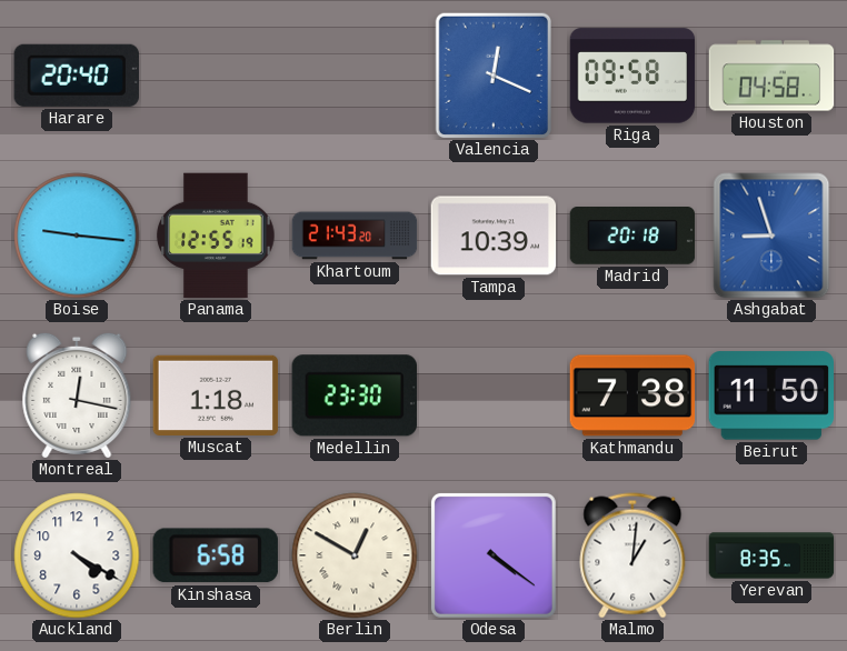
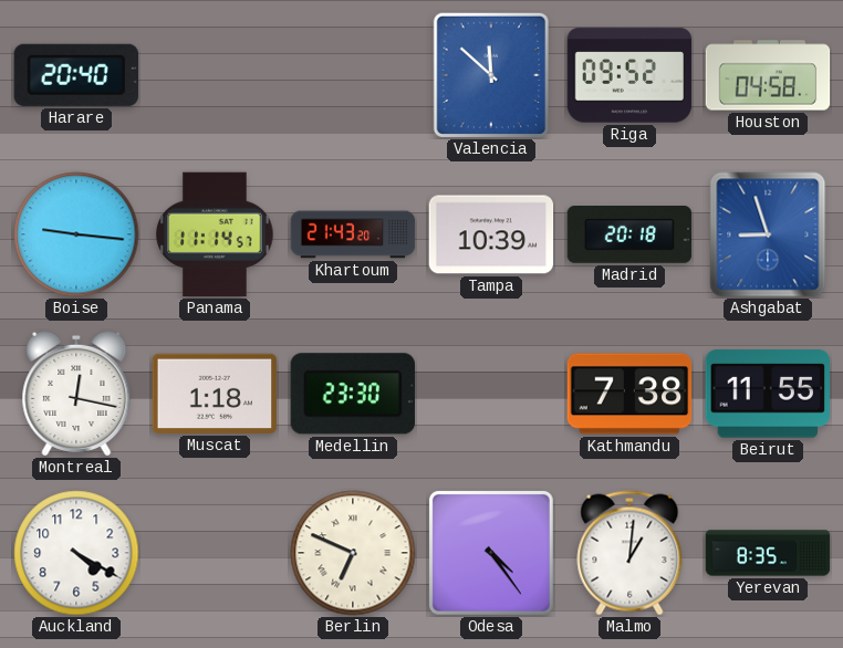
Valencia: 12:19 -> 11:52 (490, 74)
Riga: 09:58 -> 09:52 (629, 75)
Panama: 12:55 -> 11:14 (215, 234)
Beirut: 11:50 -> 11:55 (767, 394)
Kinshasa: 6:58 -> none (216, 555)
Berlin: 12:50 -> 6:49 (353, 553)
Odesa: 4:21 -> 4:24 (491, 553)
